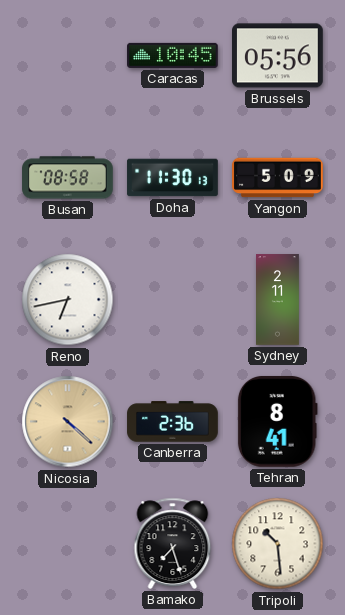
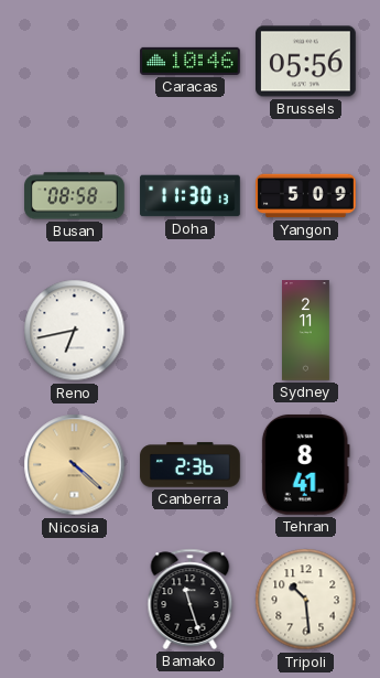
Caracas: 10:45 -> 10:46 (191, 61)
Bamako: 7:27 -> 11:27 (191, 599)
